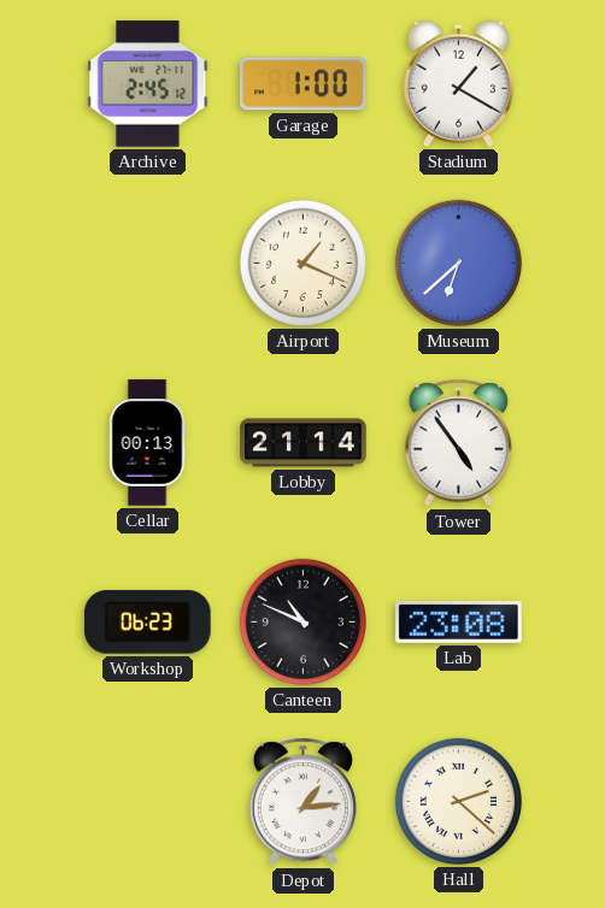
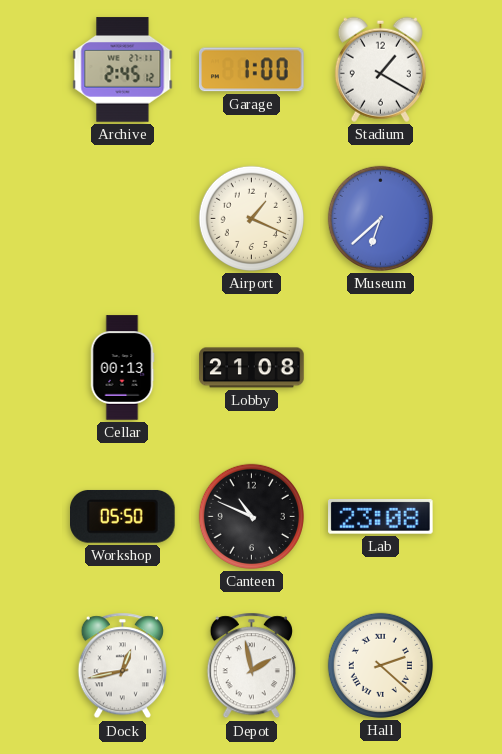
Lobby: 21:14 -> 21:08 (252, 368)
Tower: 4:54 -> none (458, 443)
Workshop: 06:23 -> 05:50 (123, 517)
Dock: none -> 12:43 (122, 666)
Depot: 1:14 -> 1:58 (251, 666)
